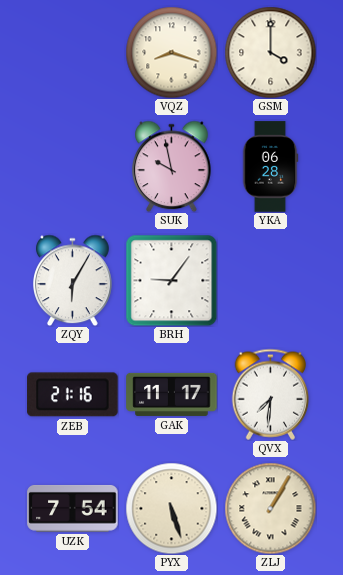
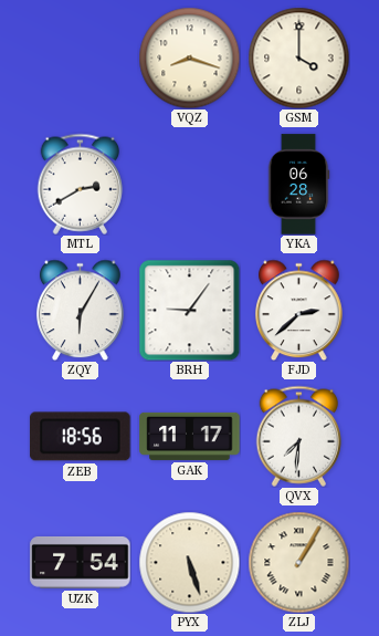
MTL: none -> 2:40 (81, 184)
SUK: 9:58 -> none (172, 166)
FJD: none -> 2:38 (299, 310)
ZEB: 21:16 -> 18:56 (81, 437)
